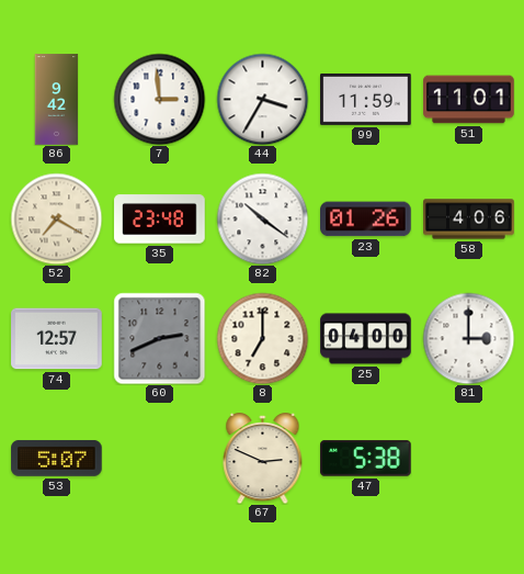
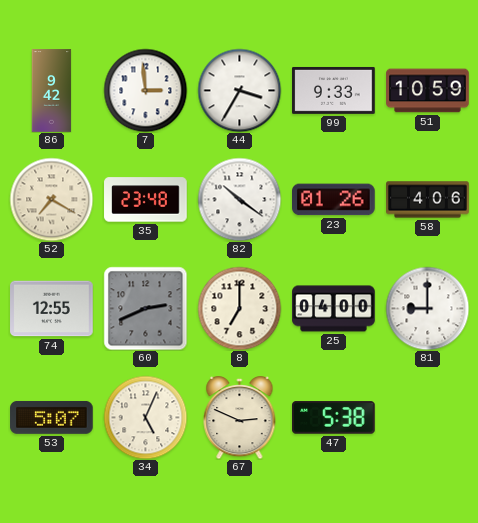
99: 11:59 -> 9:33 (334, 90)
51: 11:01 -> 10:59 (428, 91)
74: 12:57 -> 12:55 (52, 309)
81: 3:00 -> 9:00 (427, 308)
34: none -> 5:04 (145, 417)
